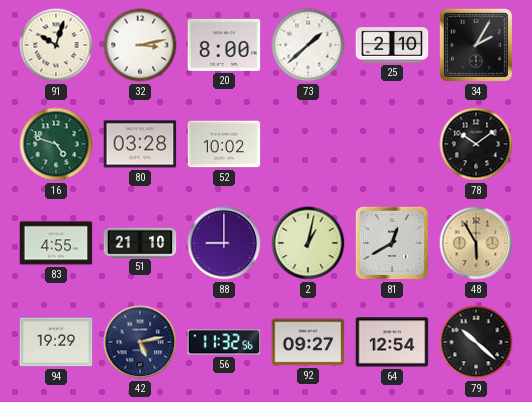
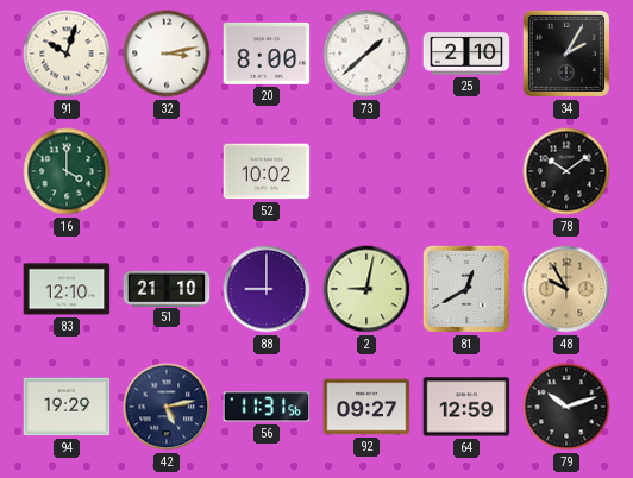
16: 4:48 -> 4:00 (67, 171)
80: 03:28 -> none (140, 144)
83: 4:55 -> 12:10 (67, 289)
2: 1:02 -> 9:02 (366, 289)
48: 5:55 -> 9:55 (566, 289)
56: 11:32 -> 11:31 (267, 407)
64: 12:54 -> 12:59 (466, 407)
79: 10:22 -> 10:12 (566, 407)
